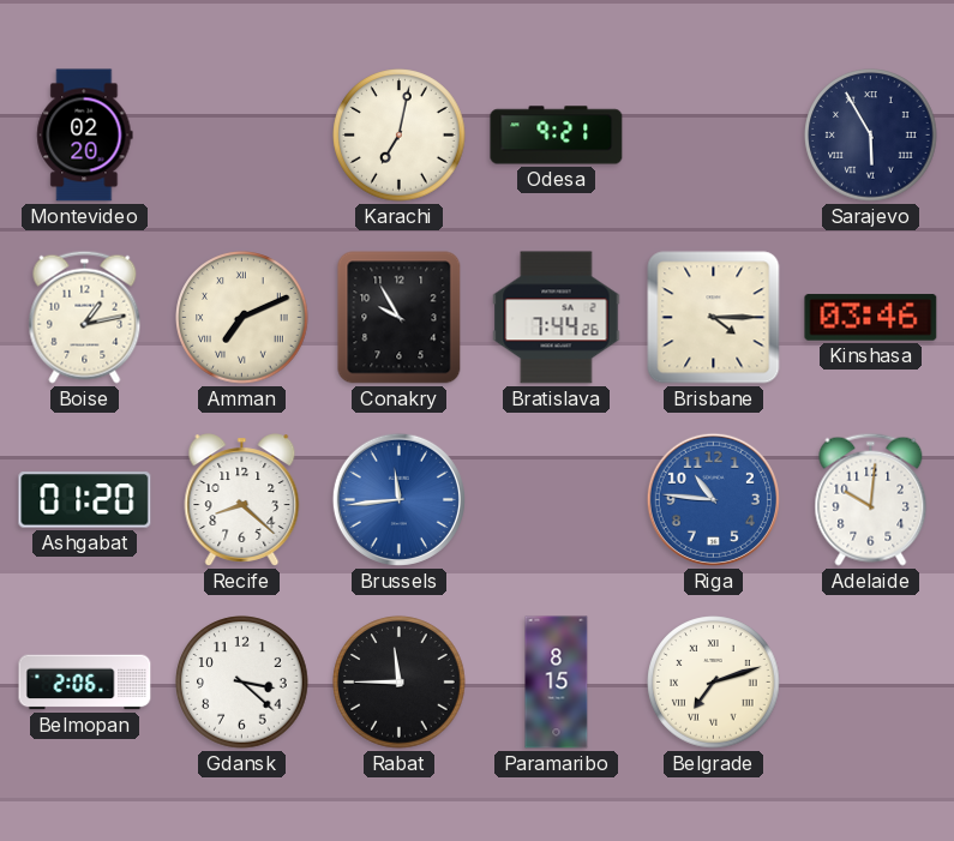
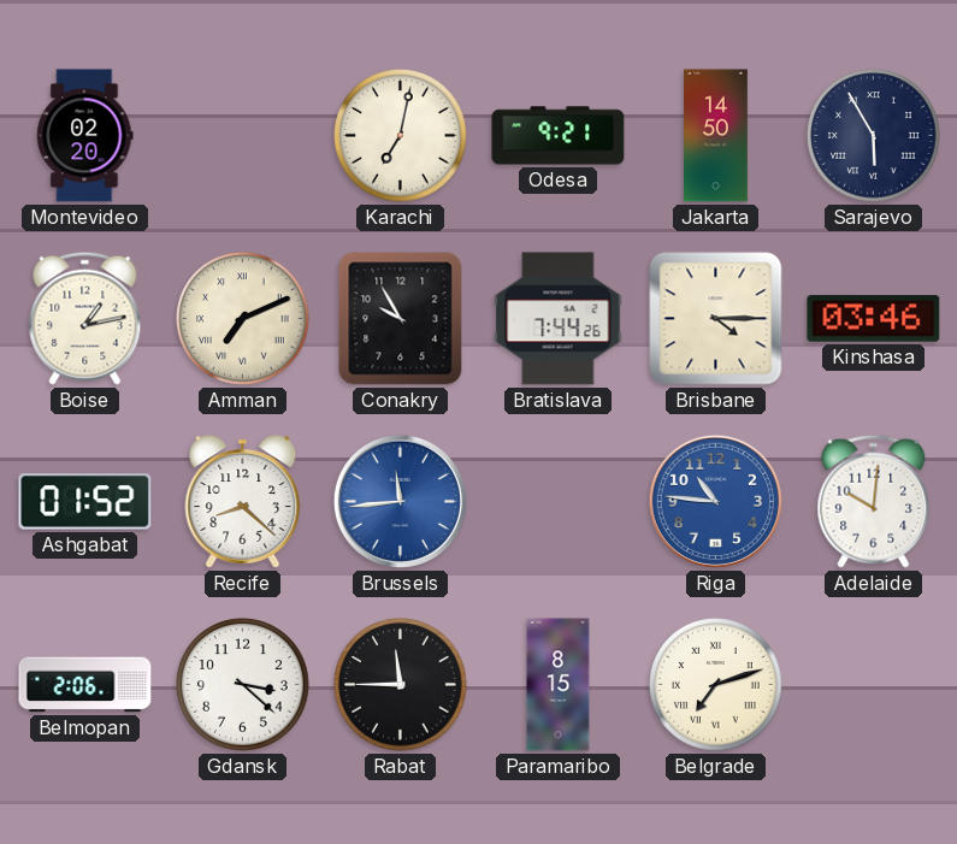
Jakarta: none -> 14:50 (716, 136)
Ashgabat: 01:20 -> 01:52 (85, 502)
